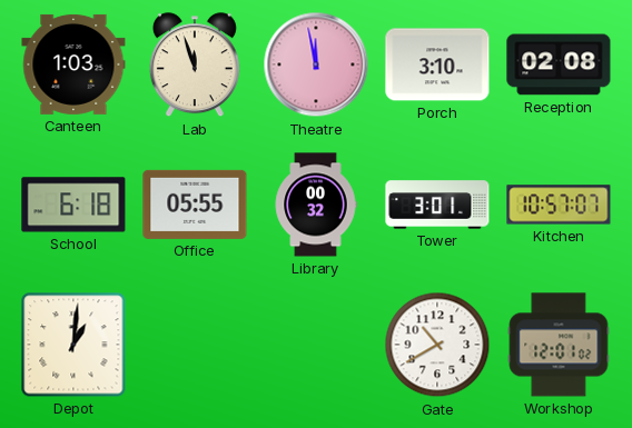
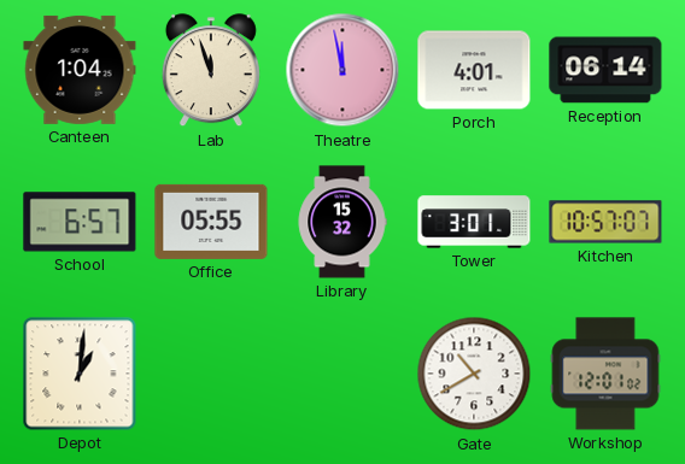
Canteen: 1:03 -> 1:04 (80, 70)
Porch: 3:10 -> 4:01 (474, 70)
Reception: 02:08 -> 06:14 (605, 70)
School: 6:18 -> 6:57 (80, 222)
Library: 00:32 -> 15:32 (342, 222)
